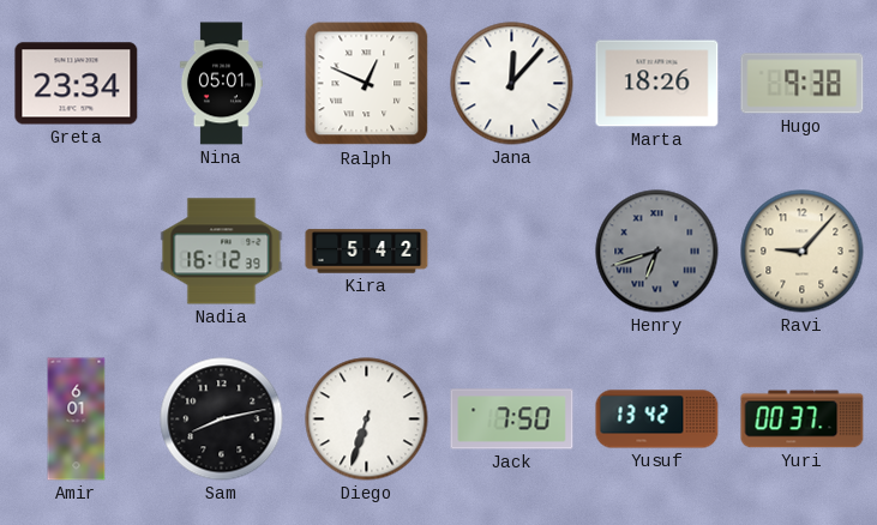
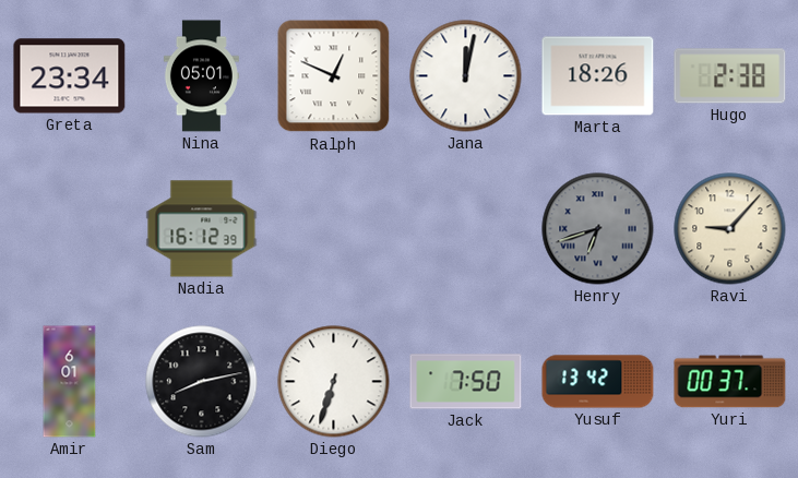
Jana: 12:07 -> 12:02 (466, 76)
Hugo: 9:38 -> 2:38 (730, 76)
Kira: 5:42 -> none (367, 252)
